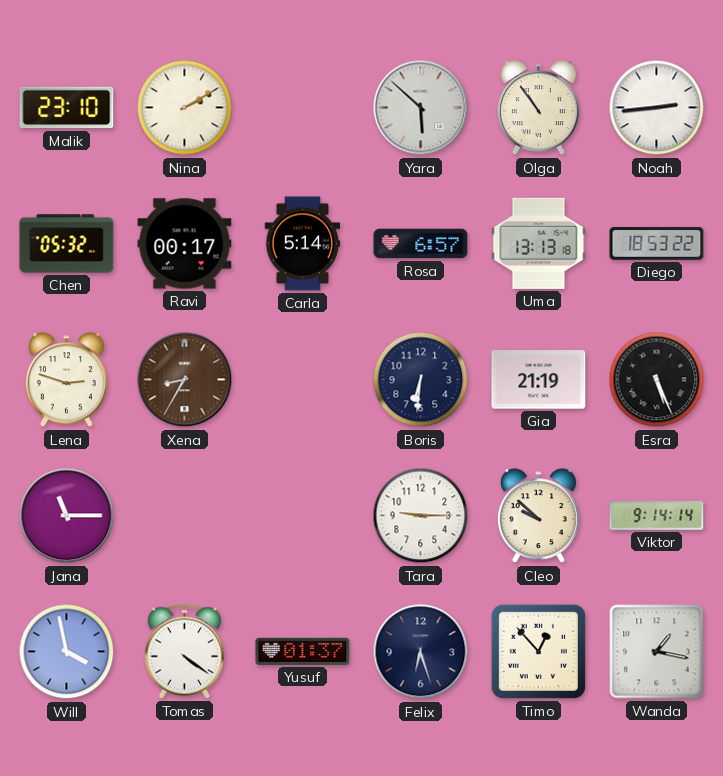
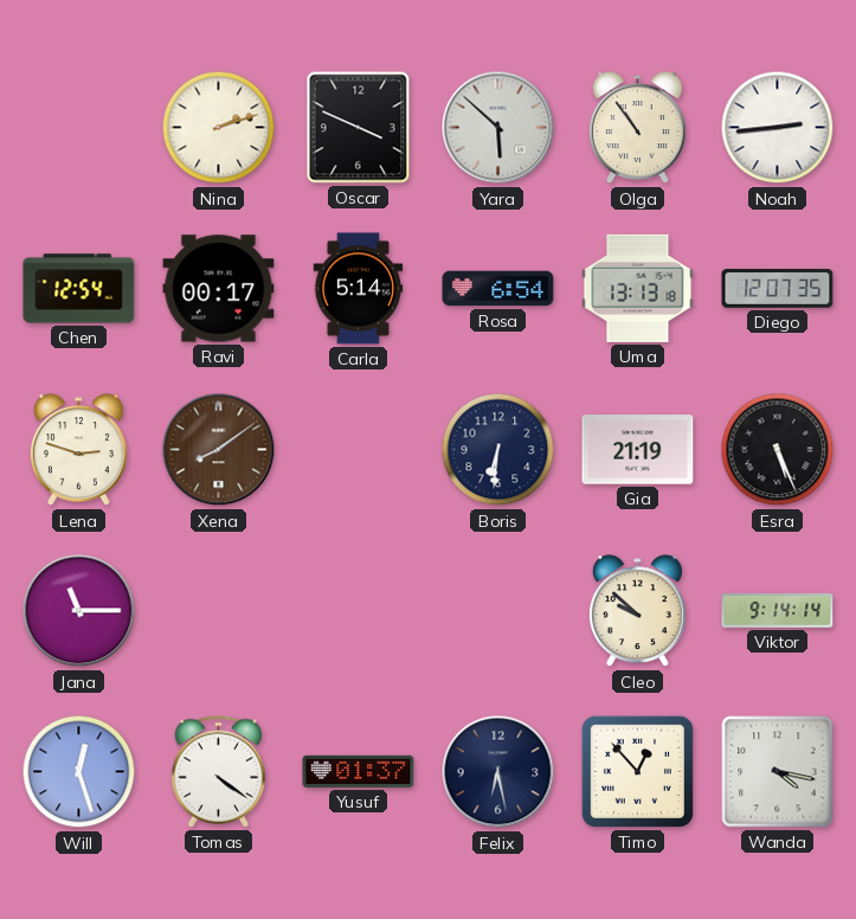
Malik: 23:10 -> none (67, 108)
Nina: 2:10 -> 2:12 (219, 128)
Oscar: none -> 3:49 (359, 128)
Chen: 05:32 -> 12:54 (79, 289)
Rosa: 6:57 -> 6:54 (498, 289)
Diego: 18:53 -> 12:07 (778, 289)
Xena: 8:35 -> 8:09 (219, 450)
Tara: 9:15 -> none (421, 516)
Will: 3:58 -> 12:27 (79, 772)
Felix: 6:27 -> 6:28 (498, 772)
Wanda: 1:17 -> 4:17 (778, 772)
